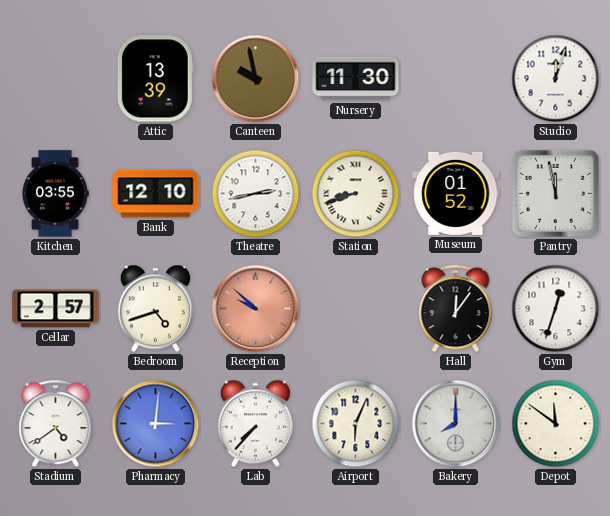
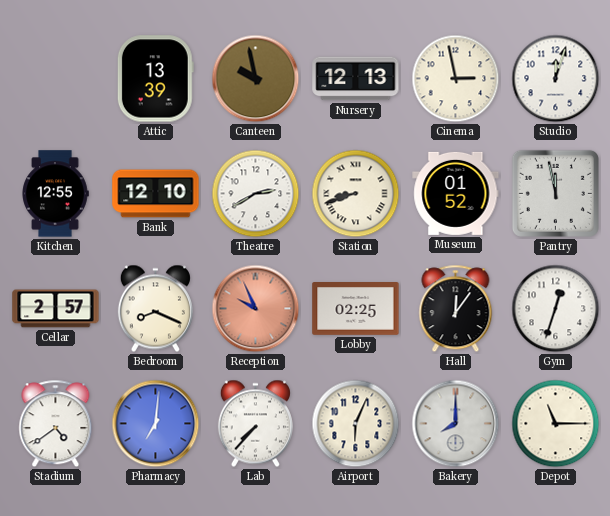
Nursery: 11:30 -> 12:13 (356, 79)
Cinema: none -> 2:58 (456, 79)
Kitchen: 03:55 -> 12:55 (55, 194)
Theatre: 2:43 -> 2:40 (256, 194)
Bedroom: 4:42 -> 8:19 (155, 309)
Reception: 9:52 -> 9:56 (256, 309)
Lobby: none -> 02:25 (356, 309)
Pharmacy: 3:01 -> 7:01 (156, 424)
Depot: 11:51 -> 11:15 (556, 424)
